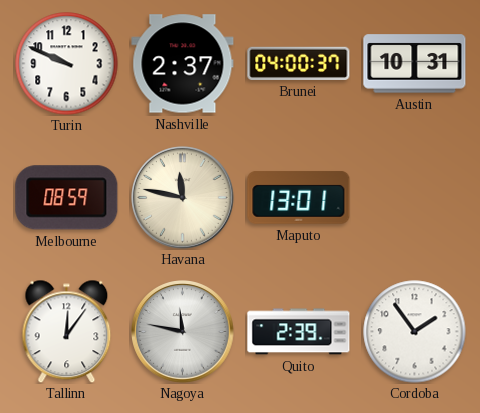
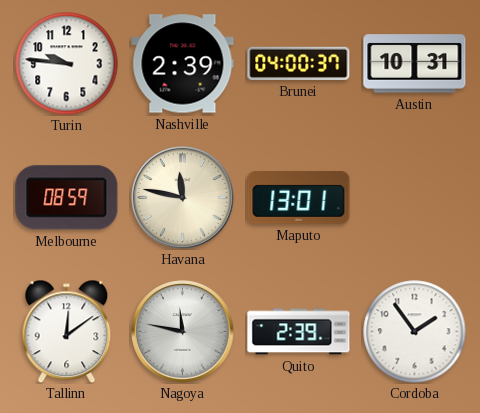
Turin: 9:49 -> 9:46 (67, 64)
Nashville: 2:37 -> 2:39 (183, 64)
Tallinn: 12:06 -> 12:09 (67, 331)
